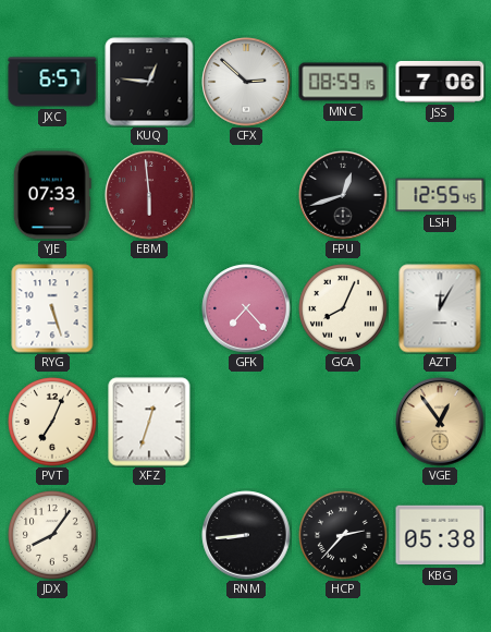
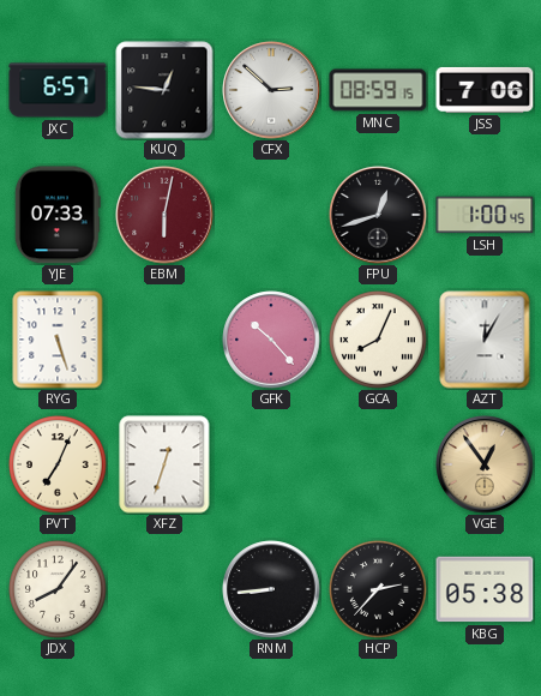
EBM: 5:59 -> 6:02 (164, 215)
LSH: 12:55 -> 1:00 (485, 215)
GFK: 7:23 -> 10:23 (271, 340)
